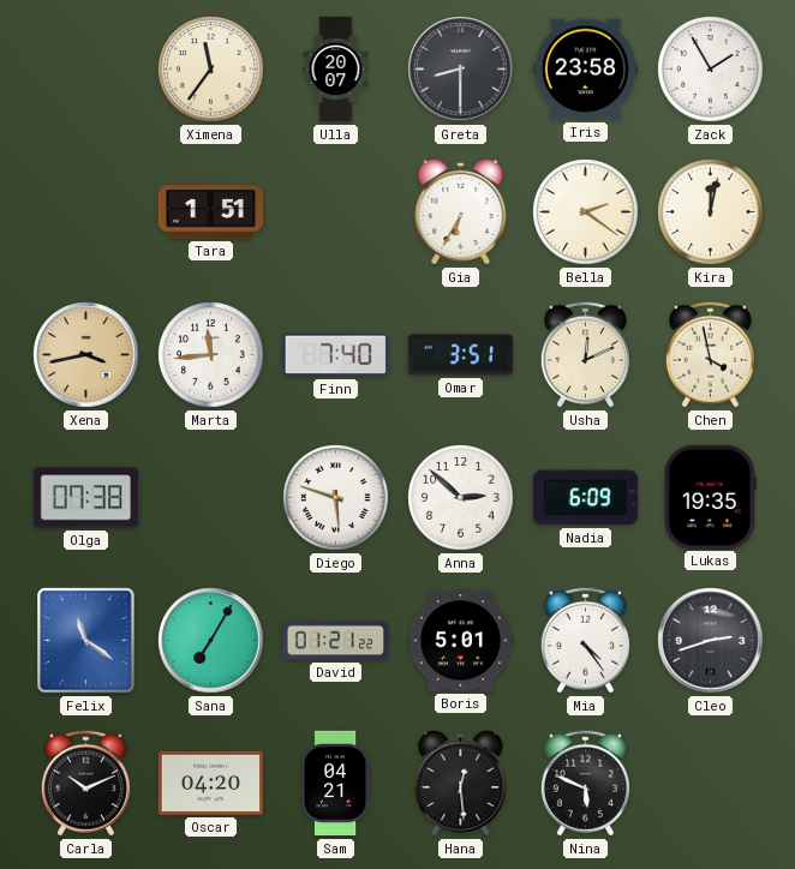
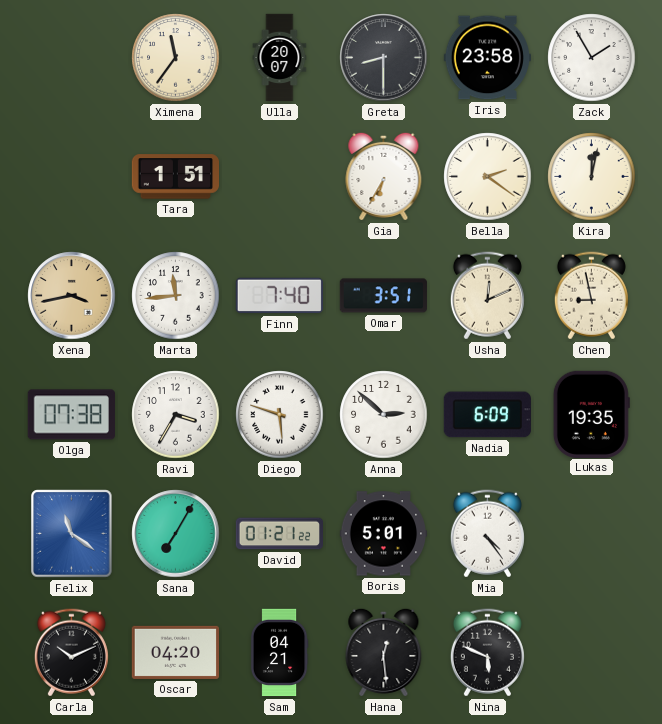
Chen: 3:58 -> 8:58 (591, 296)
Ravi: none -> 3:35 (176, 415)
Cleo: 2:42 -> none (711, 641)
